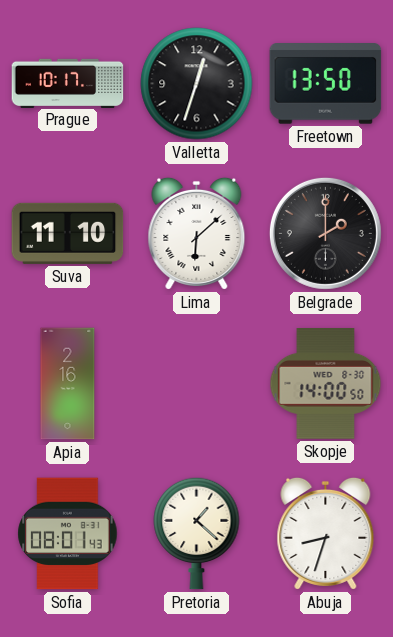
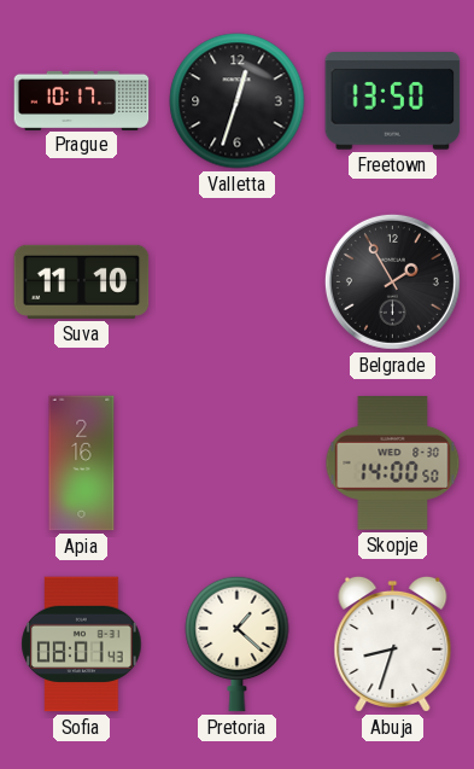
Lima: 6:08 -> none (197, 233)
Belgrade: 2:00 -> 1:55 (392, 281)
